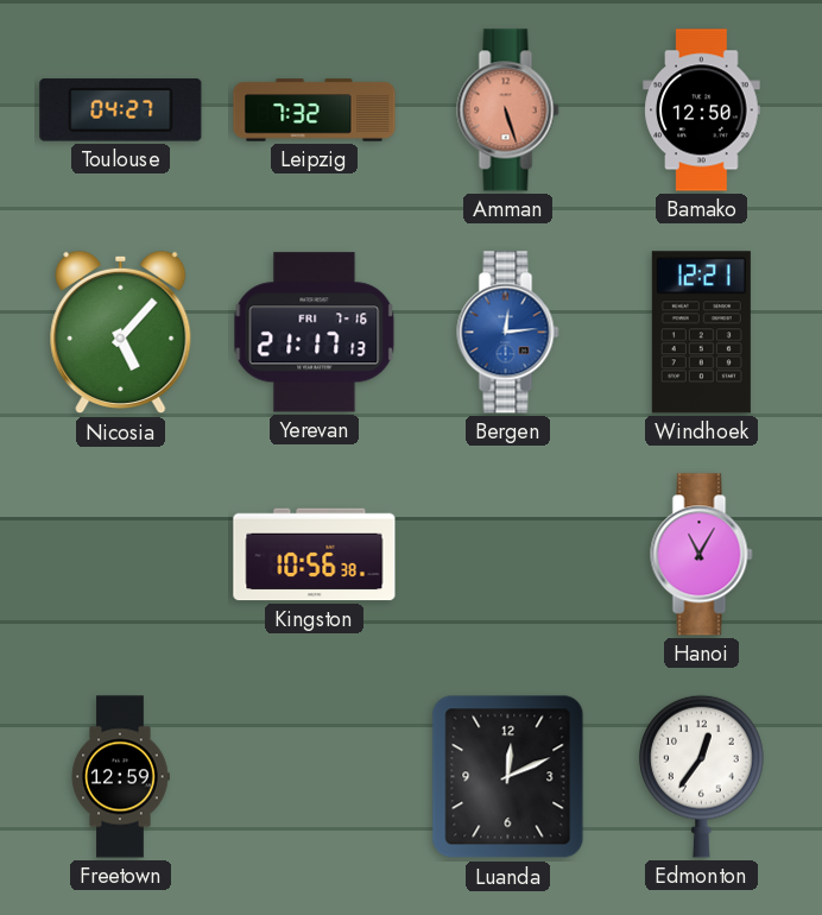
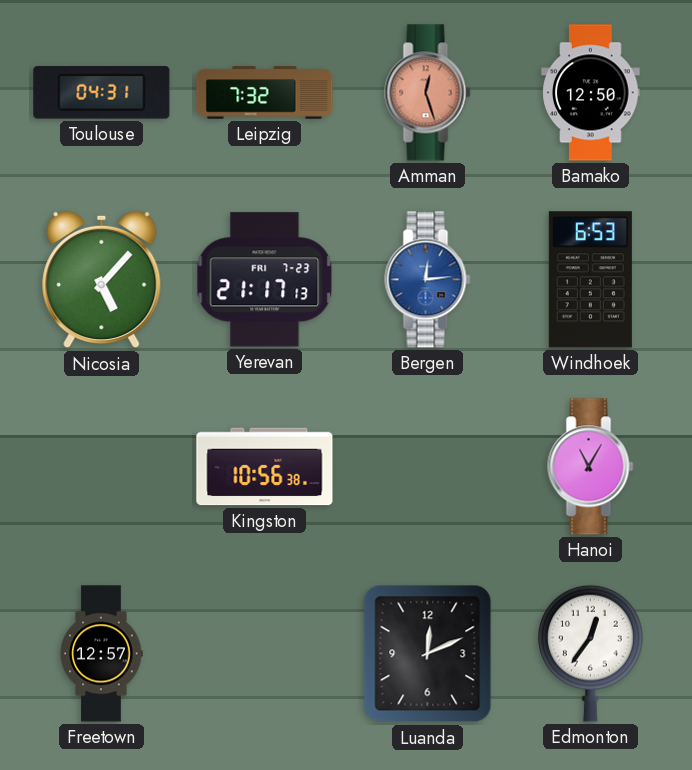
Toulouse: 04:27 -> 04:31 (102, 93)
Amman: 5:27 -> 12:27 (428, 93)
Yerevan date: FRI 7-16 -> FRI 7-23 (265, 280)
Windhoek: 12:21 -> 6:53 (590, 280)
Freetown: 12:59 -> 12:57 (101, 654)
